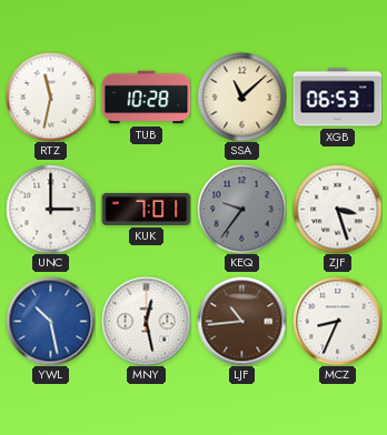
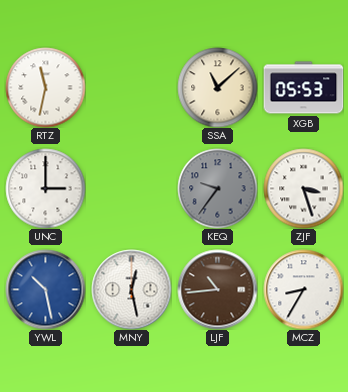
TUB: 10:28 -> none (146, 98)
XGB: 06:53 -> 05:53 (303, 88)
KUK: 7:01 -> none (146, 209)
MCZ: 8:34 -> 8:35 (303, 289)
